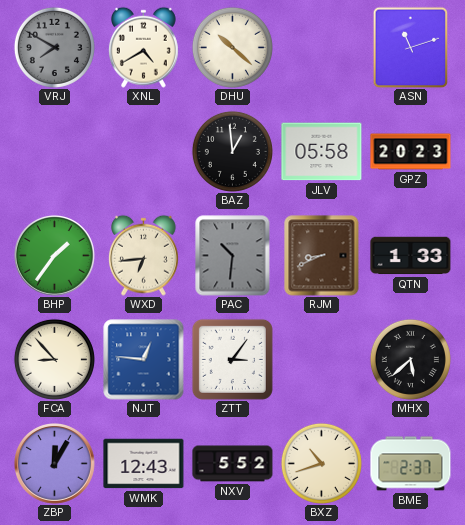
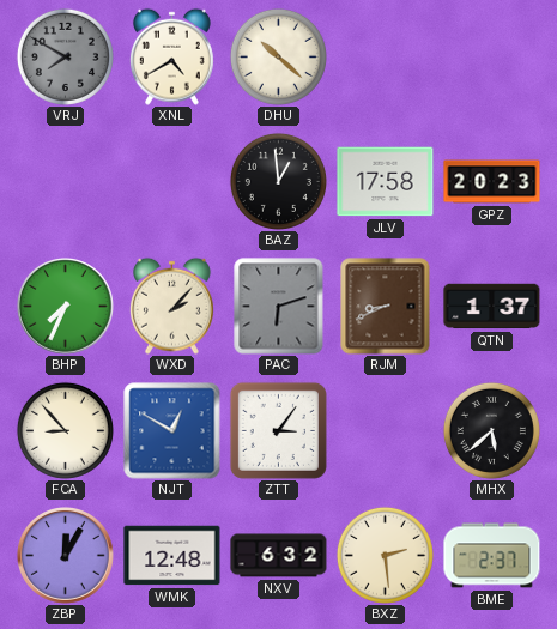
ASN: 11:12 -> none (411, 47)
JLV: 05:58 -> 17:58 (386, 182)
BHP: 1:36 -> 7:34 (66, 307)
WXD: 6:44 -> 2:07 (171, 306)
PAC: 10:31 -> 6:12 (279, 307)
QTN: 1:33 -> 1:37 (492, 307)
NJT: 12:46 -> 12:50 (172, 431)
WMK: 12:43 -> 12:48 (172, 556)
NXV: 5:52 -> 6:32 (279, 556)
BXZ: 10:42 -> 2:29 (385, 555)
